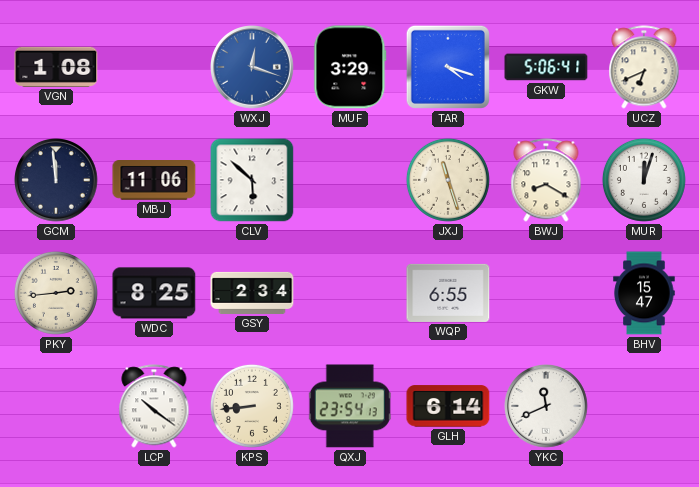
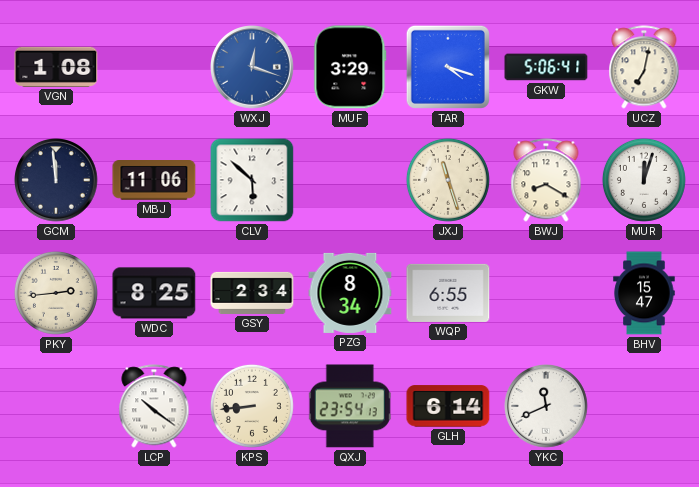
UCZ: 6:41 -> 7:02 (644, 67)
PZG: none -> 8:34 (350, 293)
